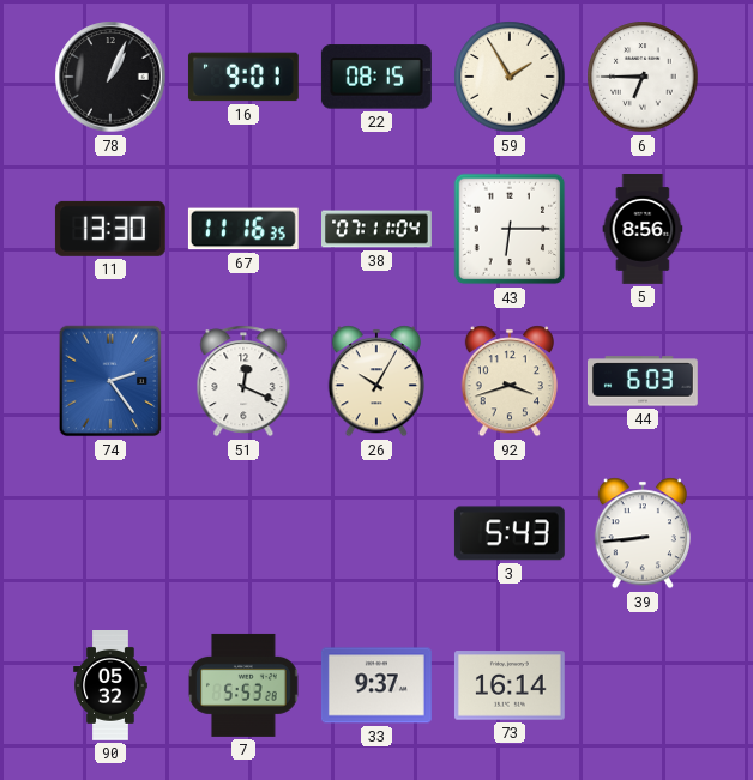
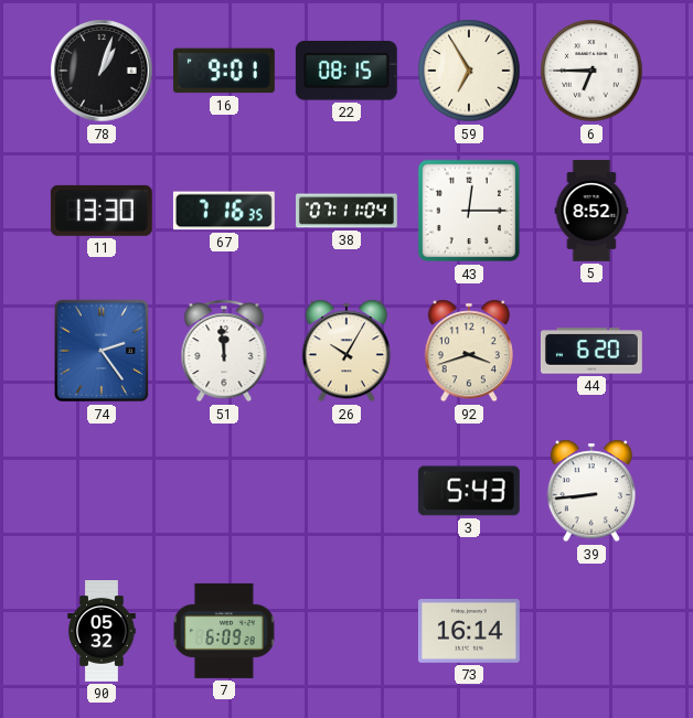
78: 1:04 -> 1:03 (102, 71)
59: 1:55 -> 6:55 (469, 71)
67: 11:16 -> 7:16 (224, 211)
43: 6:15 -> 12:15 (469, 211)
5: 8:56 -> 8:52 (591, 212)
51: 12:19 -> 11:59 (224, 351)
44: 6:03 -> 6:20 (591, 351)
7: 5:53 -> 6:09 (225, 631)
33: 9:37 -> none (376, 685)
